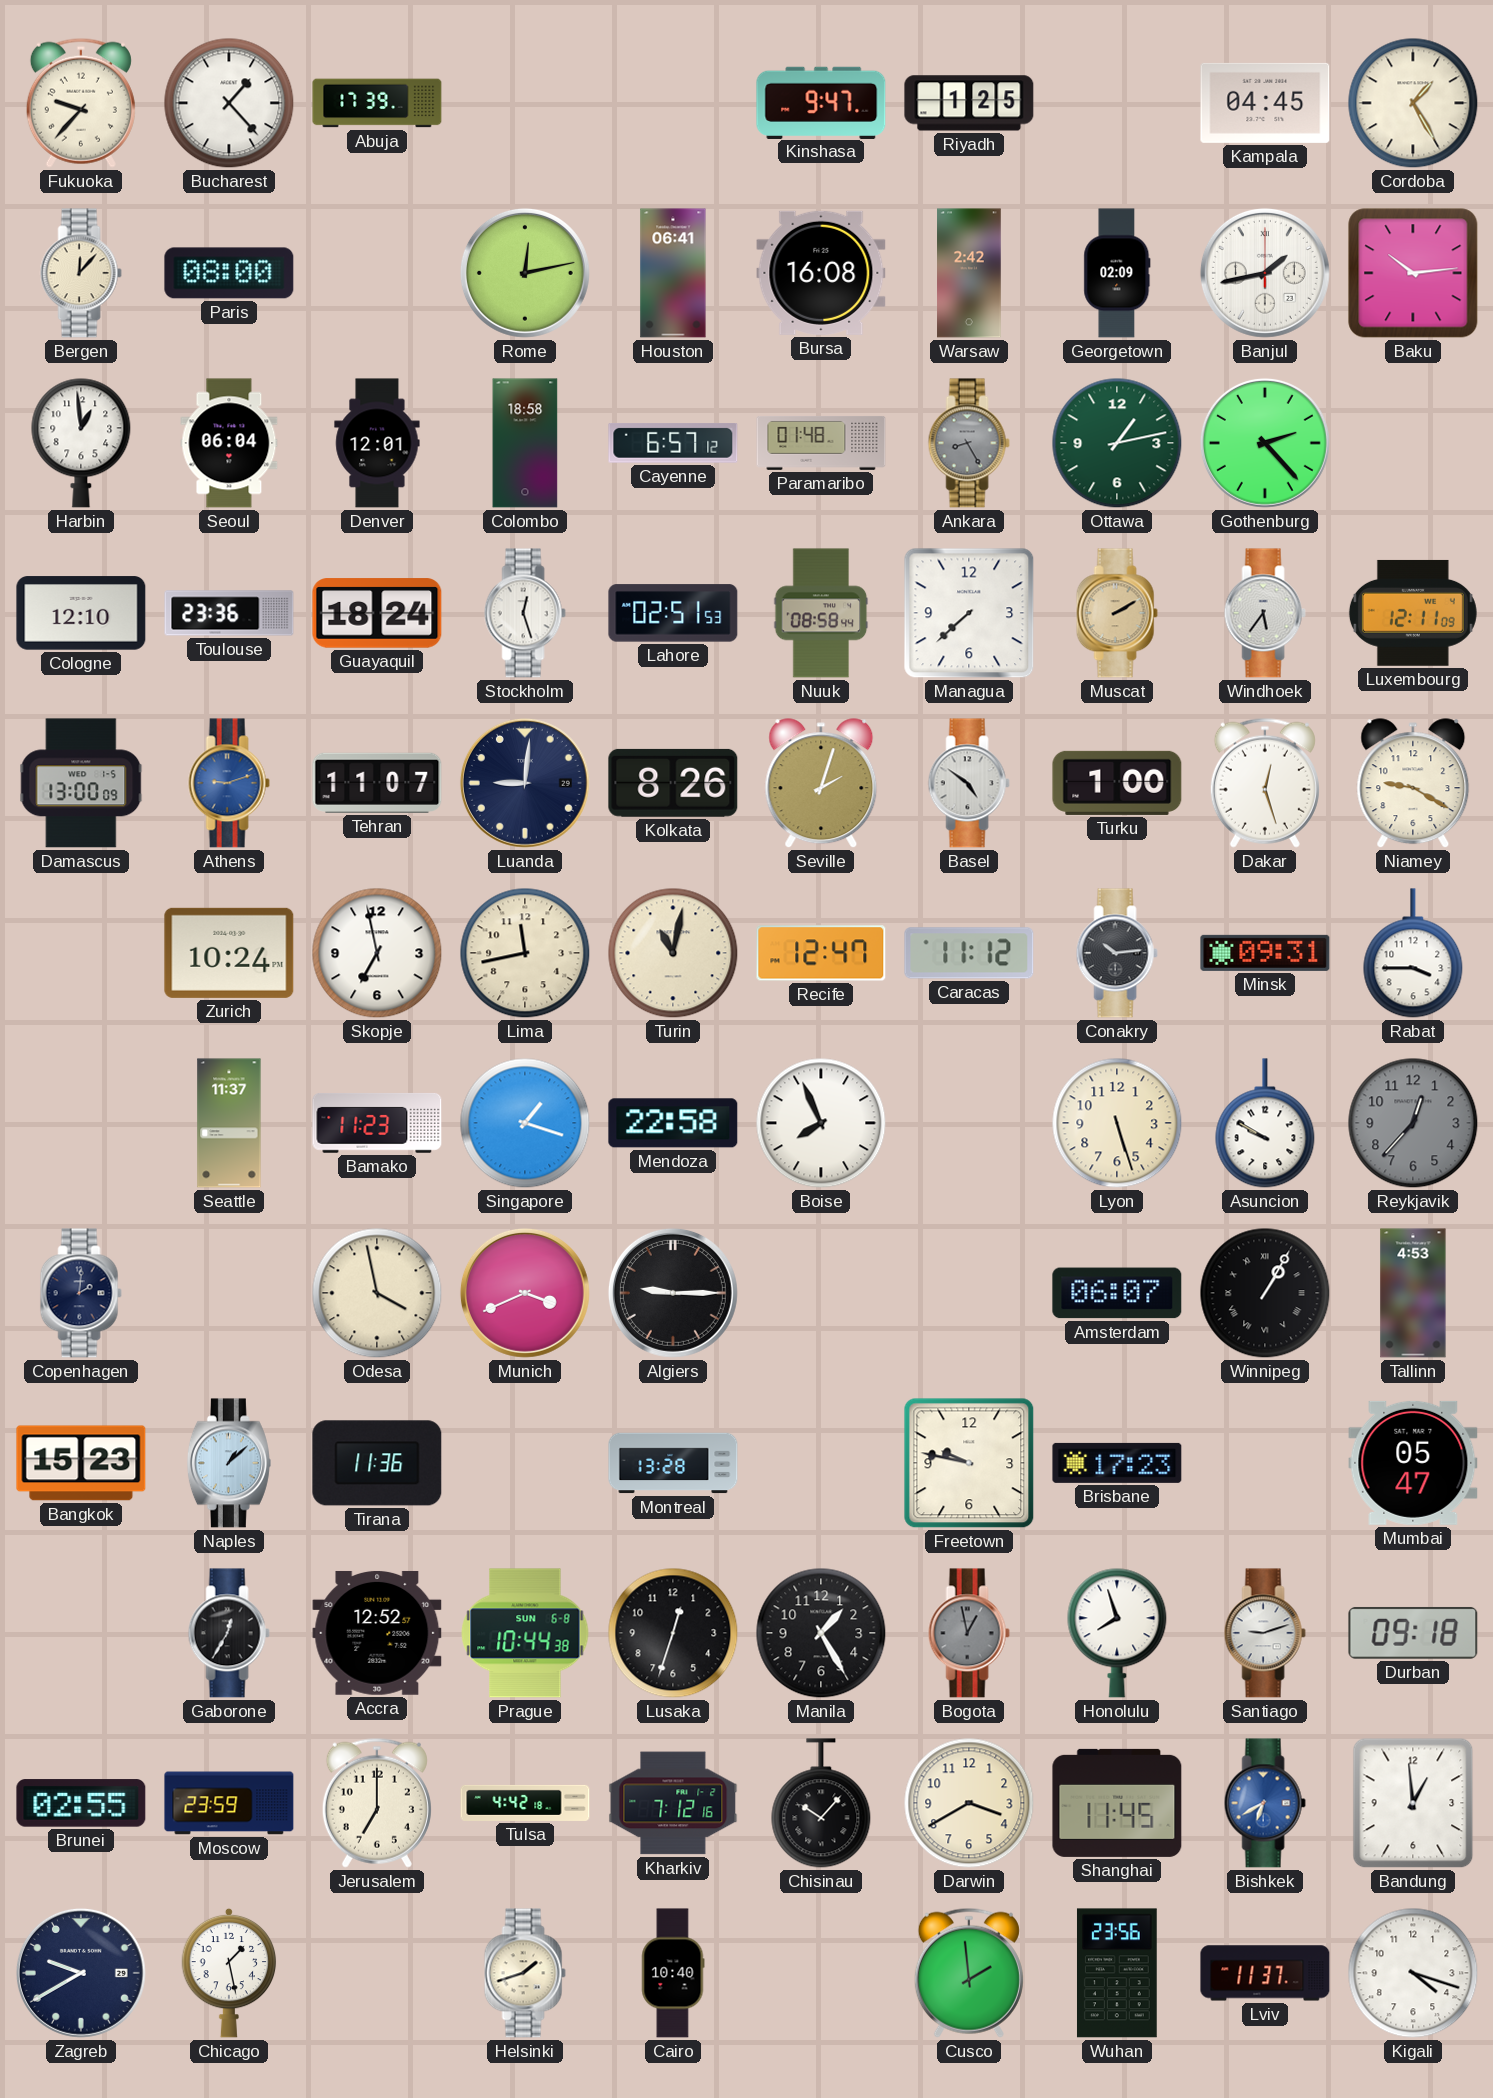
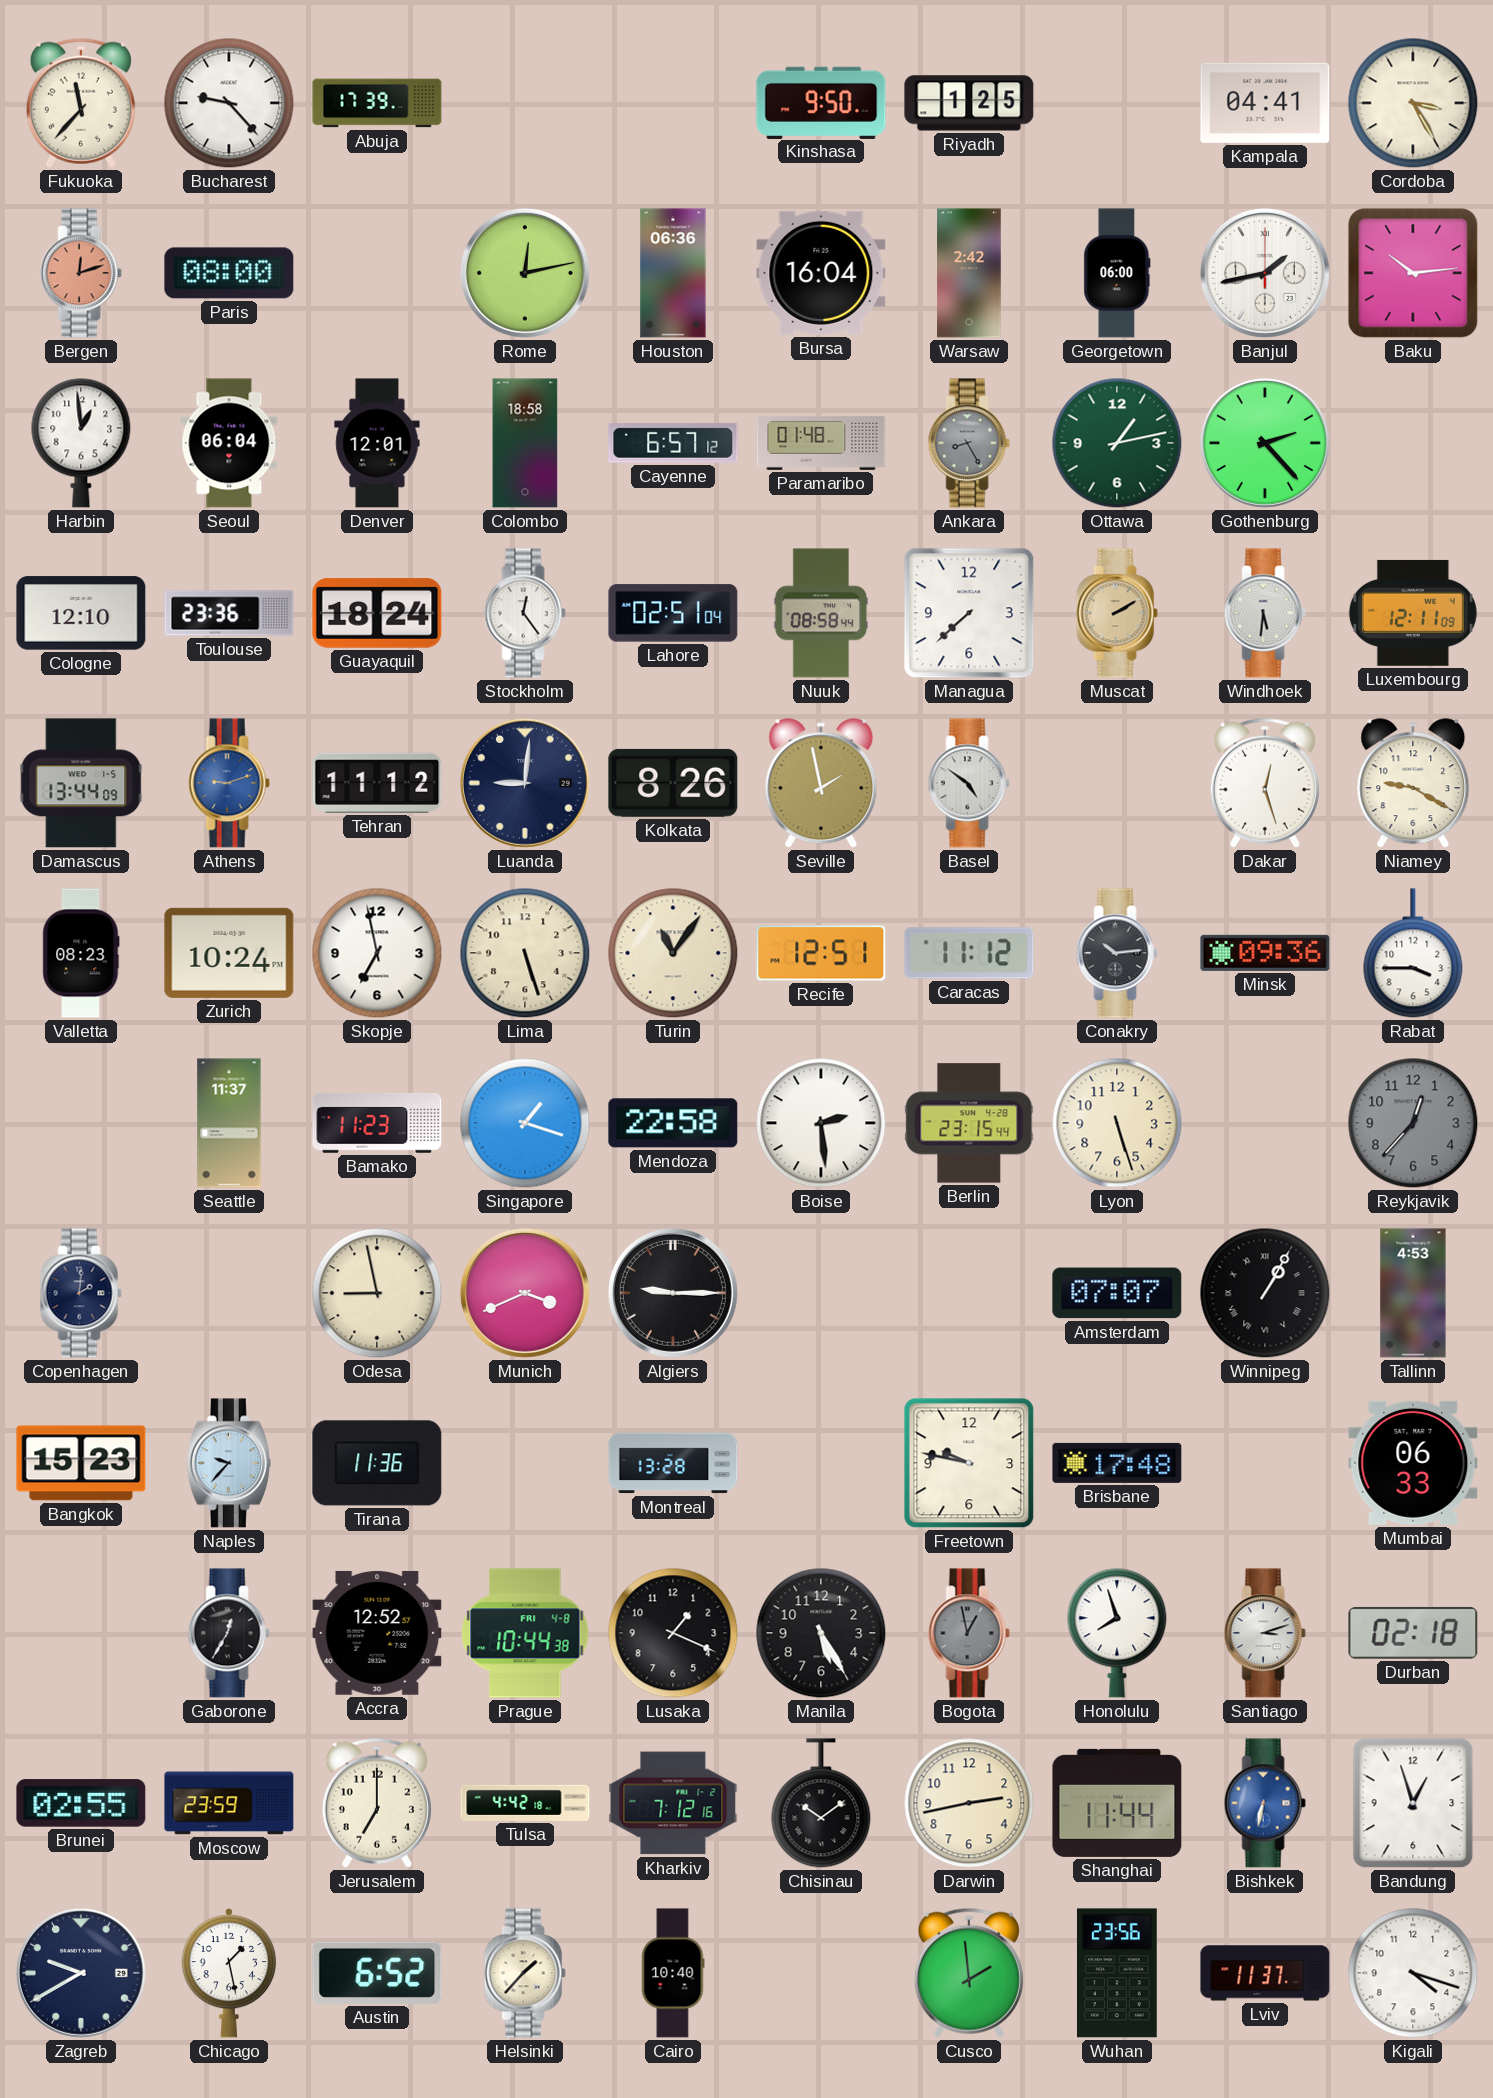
Fukuoka: 9:37 -> 11:37 (81, 103)
Bucharest: 1:23 -> 9:23 (229, 103)
Kinshasa: 9:47 -> 9:50 (821, 102)
Kampala: 04:45 -> 04:41 (1265, 103)
Cordoba: 1:25 -> 3:25 (1413, 103)
Bergen: 12:07 -> 12:12 (81, 273)
Bergen dial: cream -> salmon (81, 273)
Houston: 06:41 -> 06:36 (673, 273)
Bursa: 16:08 -> 16:04 (821, 273)
Georgetown: 02:09 -> 06:00 (1117, 273)
Stockholm: 12:27 -> 12:24 (525, 613)
Lahore: 02:51:53 -> 02:51:04 (673, 613)
Windhoek: 5:36 -> 5:31 (1265, 613)
Damascus: 13:00 -> 13:44 (81, 783)
Tehran: 11:07 -> 11:12 (377, 783)
Seville: 2:03 -> 1:58 (821, 784)
Turku: 1:00 -> none (1117, 783)
Valletta: none -> 08:23 (81, 953)
Lima: 11:43 -> 5:27 (525, 953)
Turin: 11:02 -> 11:06 (673, 953)
Recife: 12:47 -> 12:51 (821, 953)
Minsk: 09:31 -> 09:36 (1265, 953)
Boise: 7:56 -> 2:29 (821, 1123)
Berlin: none -> 23:15 (969, 1123)
Asuncion: 9:50 -> none (1265, 1123)
Odesa: 3:58 -> 8:58 (377, 1293)
Amsterdam: 06:07 -> 07:07 (1117, 1293)
Naples: 1:08 -> 9:37 (229, 1463)
Brisbane: 17:23 -> 17:48 (1117, 1463)
Mumbai: 05:47 -> 06:33 (1413, 1463)
Prague date: SUN 6-8 -> FRI 4-8 (525, 1633)
Lusaka: 12:33 -> 1:19 (673, 1633)
Manila: 1:25 -> 5:25 (821, 1633)
Santiago: 9:12 -> 3:12 (1265, 1633)
Durban: 09:18 -> 02:18 (1413, 1633)
Chisinau: 10:07 -> 10:09 (821, 1803)
Darwin: 3:40 -> 2:43 (969, 1803)
Shanghai: 11:45 -> 11:44 (1117, 1803)
Bishkek: 6:40 -> 6:32 (1265, 1803)
Bandung: 12:59 -> 12:57 (1413, 1803)
Austin: none -> 6:52 (377, 1973)
Helsinki: 1:42 -> 1:37 (525, 1973)
